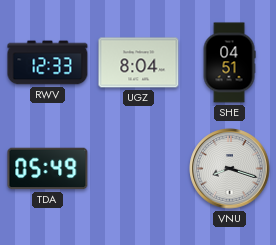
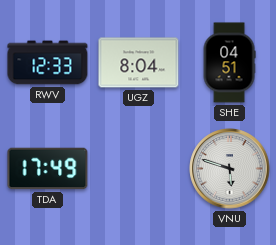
TDA: 05:49 -> 17:49 (48, 169)
VNU: 8:18 -> 5:48 (230, 169)
